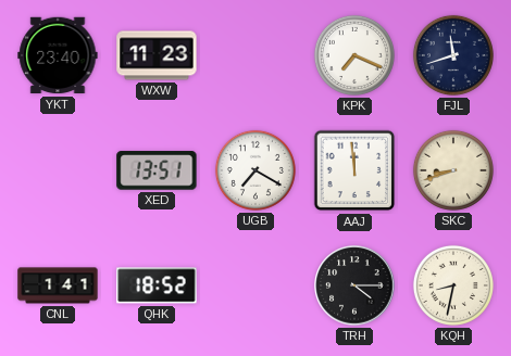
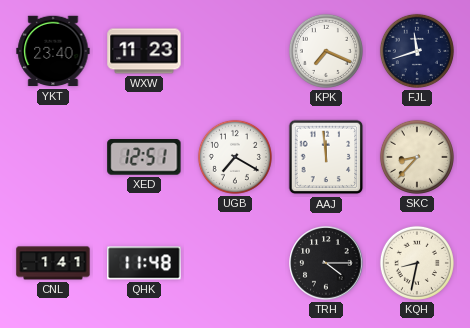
XED: 13:51 -> 12:51 (144, 157)
SKC: 8:42 -> 8:37 (417, 157)
QHK: 18:52 -> 11:48 (144, 263)
